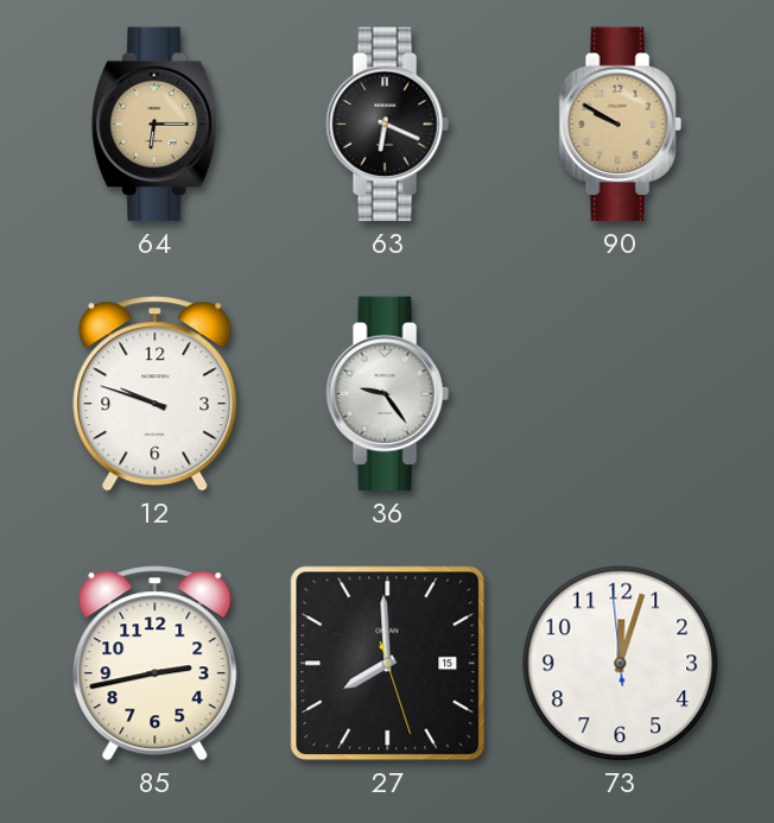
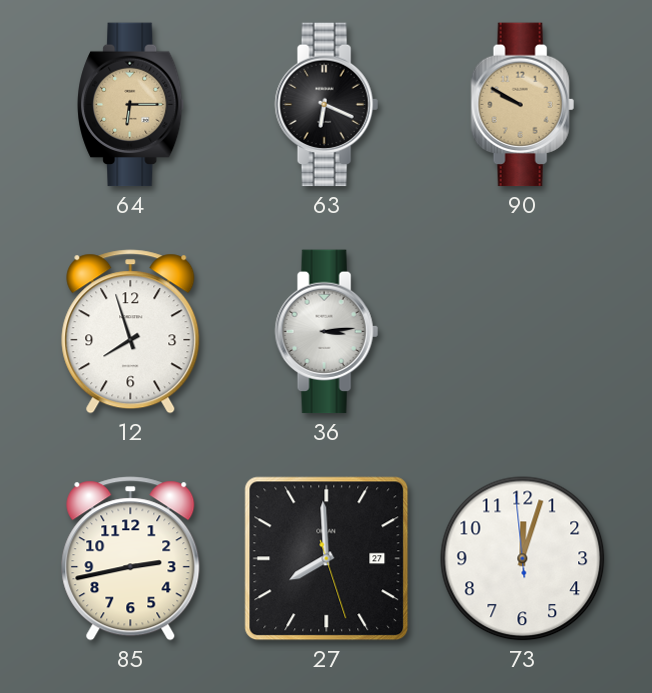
12: 9:48 -> 7:57 (131, 332)
36: 9:24 -> 3:14 (326, 332)
27 date: 15 -> 27 (327, 559)
